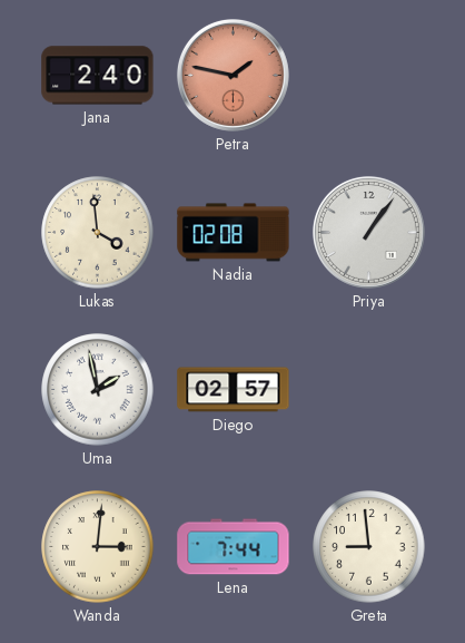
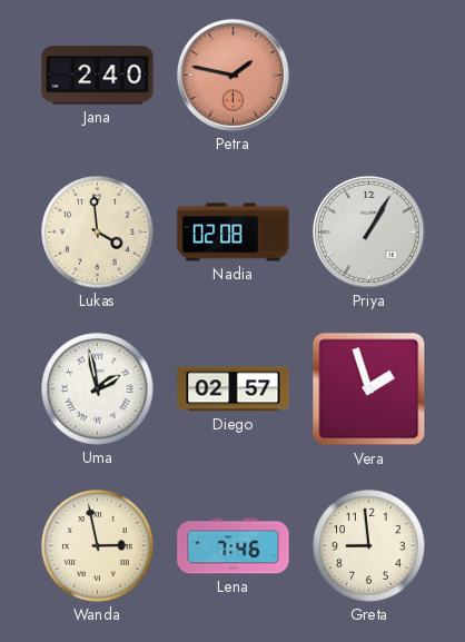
Priya: 1:06 -> 1:05 (368, 231)
Vera: none -> 1:57 (369, 389)
Wanda: 3:01 -> 2:58 (98, 546)
Lena: 7:44 -> 7:46 (234, 546)
